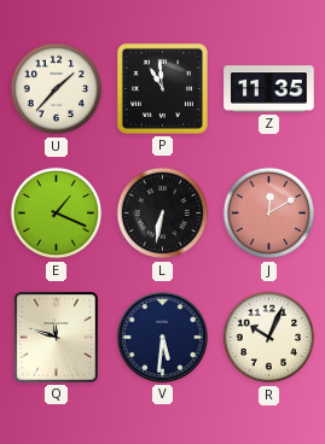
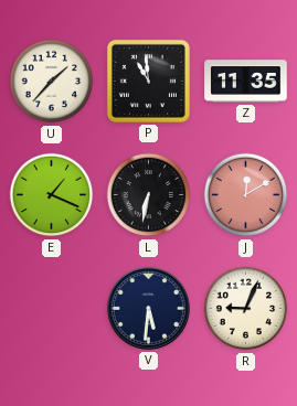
Q: 11:48 -> none (57, 338)
R: 10:04 -> 9:04 (246, 309)
